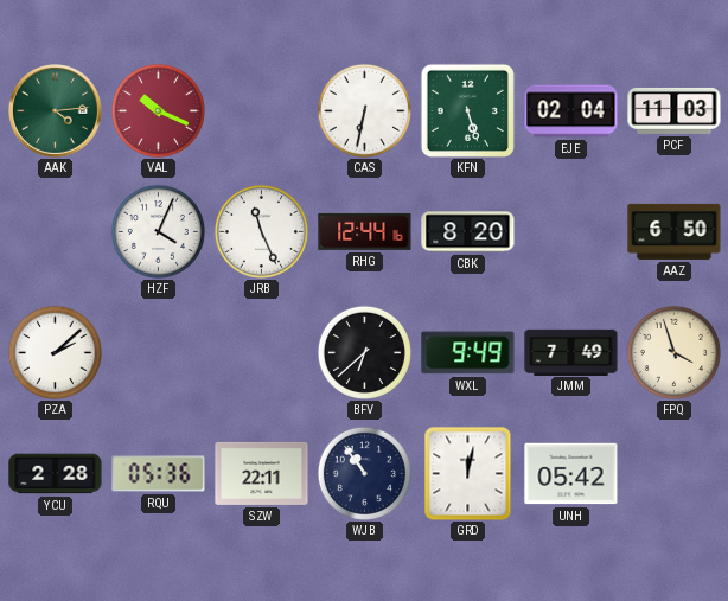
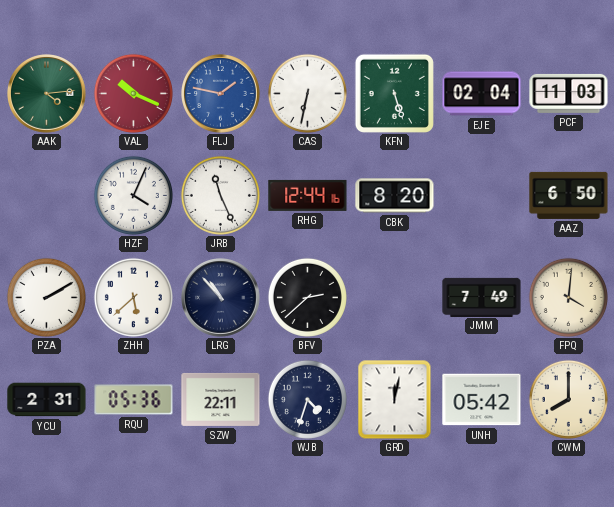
FLJ: none -> 1:47 (221, 94)
PZA: 2:08 -> 2:10 (46, 297)
ZHH: none -> 5:38 (133, 297)
LRG: none -> 10:53 (221, 298)
BFV: 6:38 -> 2:38 (307, 297)
WXL: 9:49 -> none (468, 353)
FPQ: 3:57 -> 4:01 (568, 297)
YCU: 2:28 -> 2:31 (47, 400)
WJB: 10:54 -> 4:33 (307, 399)
CWM: none -> 8:00 (568, 399)
